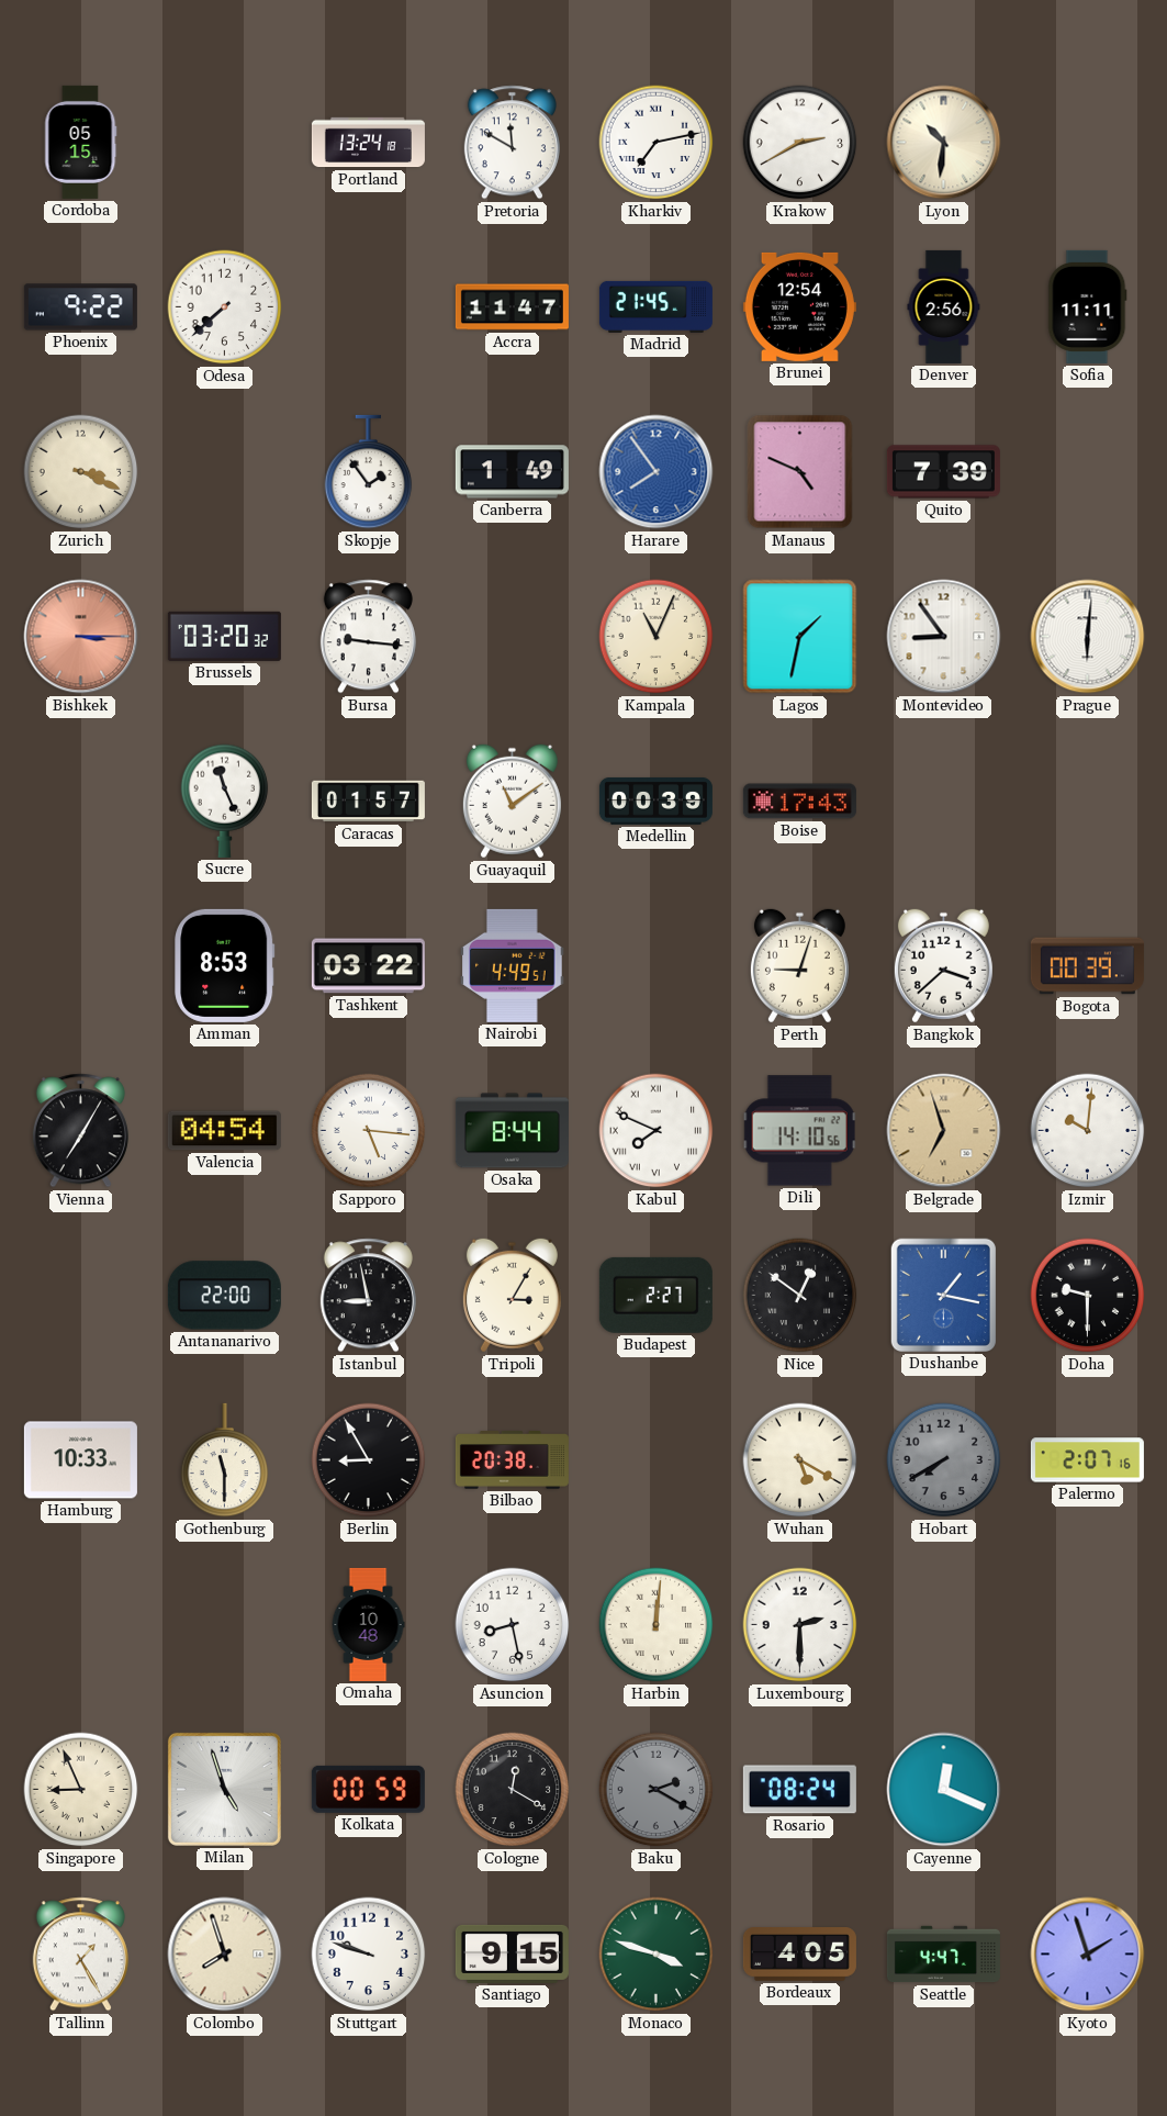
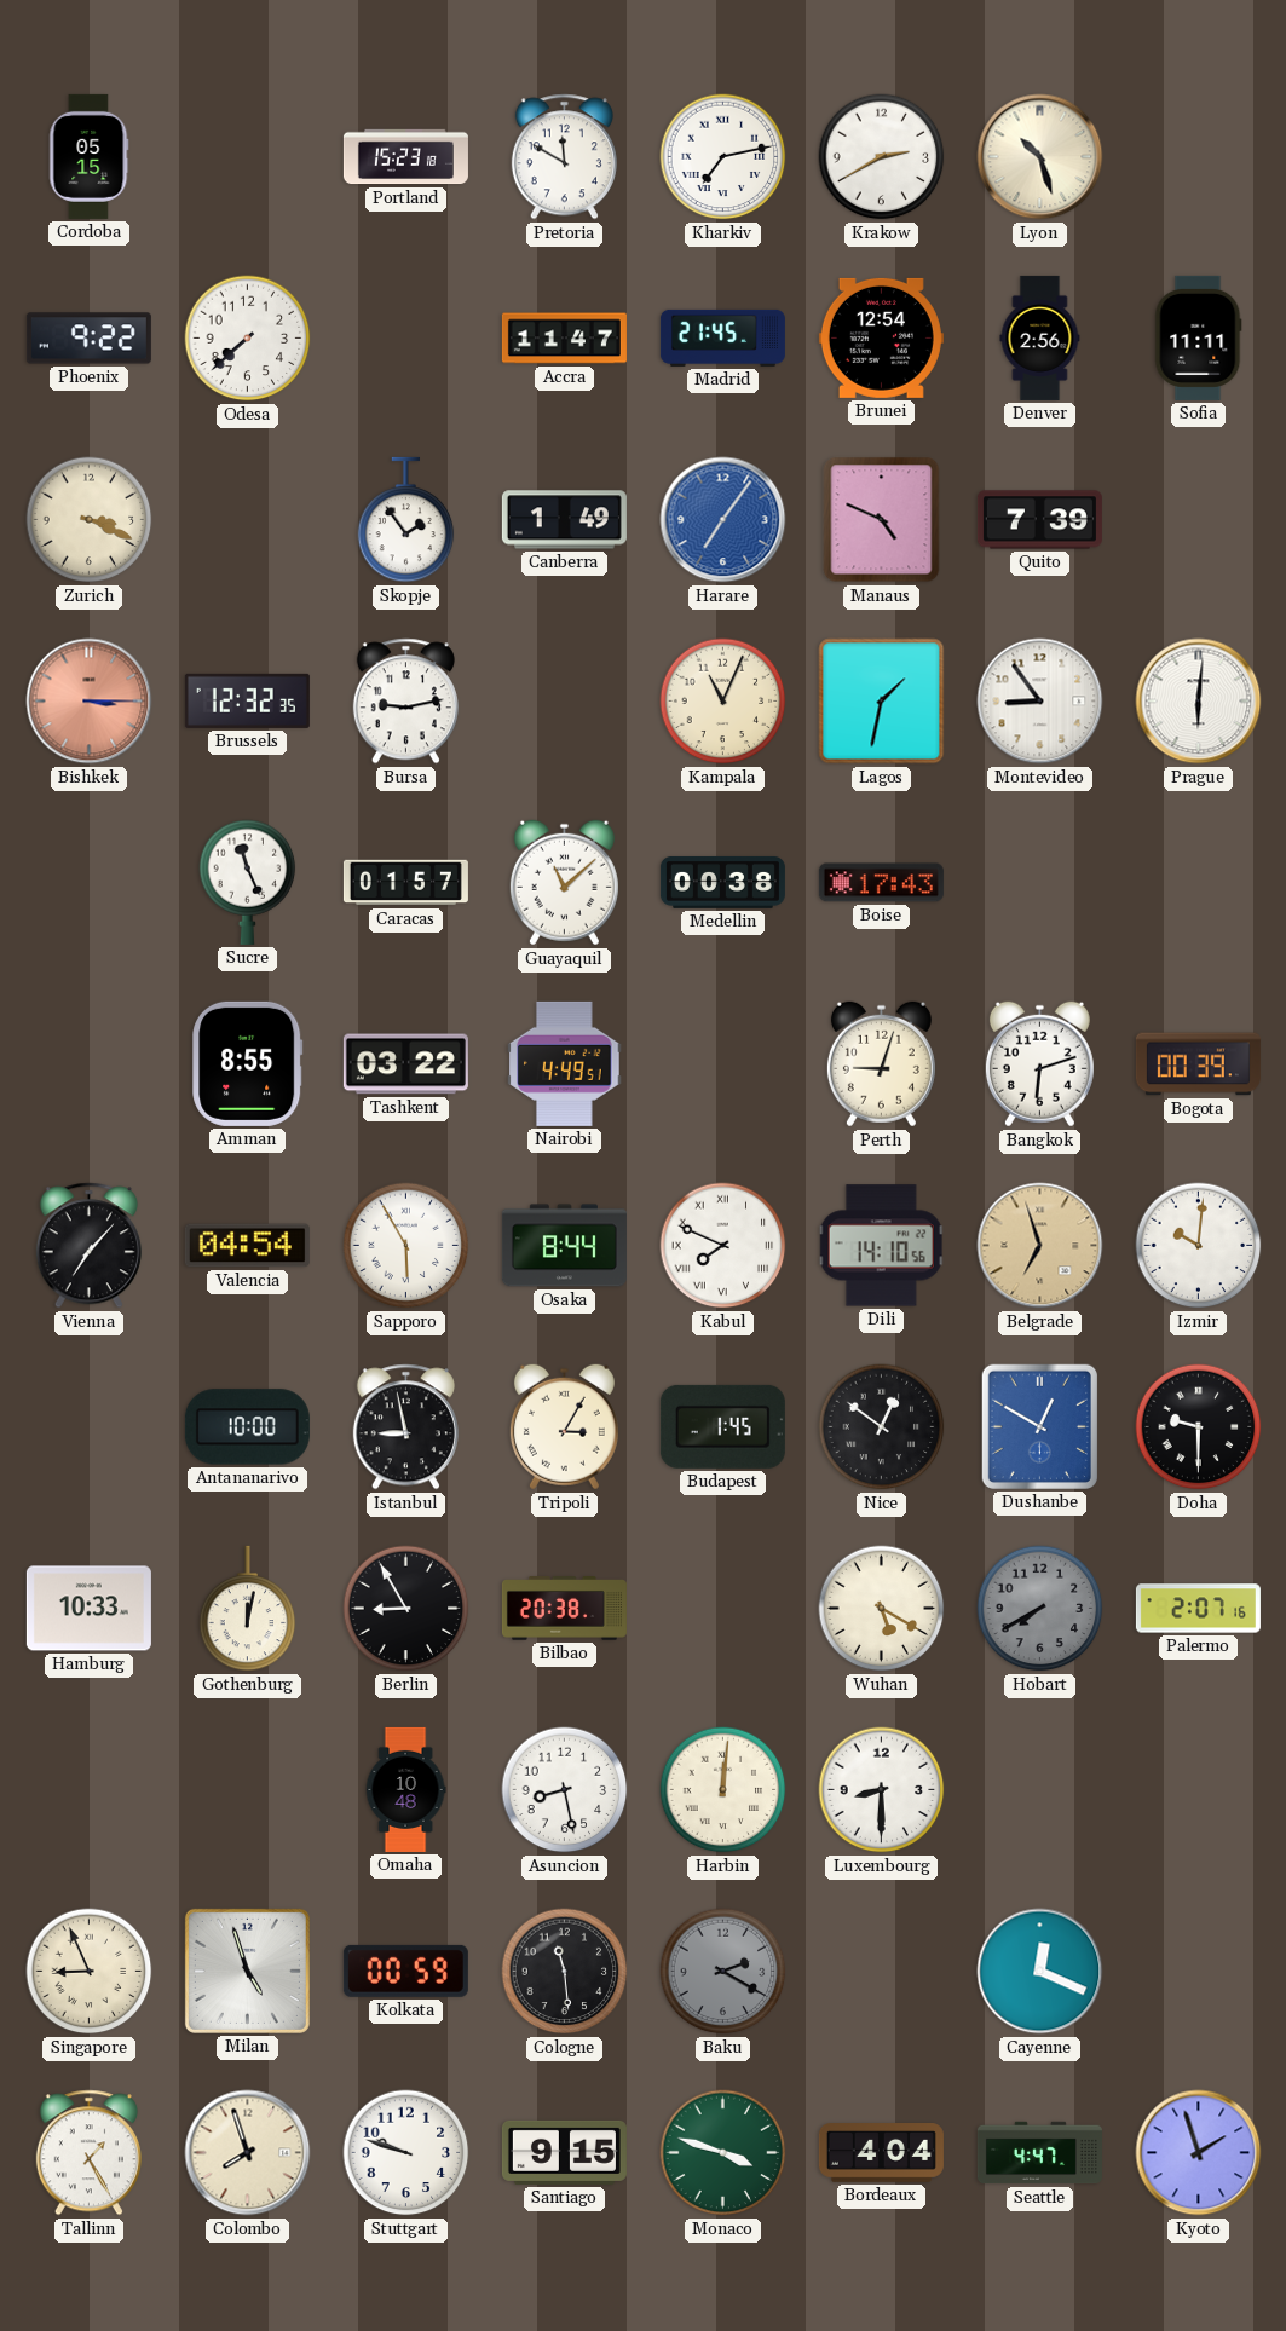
Portland: 13:24 -> 15:23 (405, 157)
Lyon: 10:31 -> 10:27 (1040, 157)
Harare: 7:54 -> 7:06 (723, 520)
Brussels: 03:20 -> 12:32 (247, 700)
Bursa: 9:16 -> 9:13 (405, 702)
Guayaquil: 11:09 -> 11:08 (564, 883)
Medellin: 00:39 -> 00:38 (722, 882)
Amman: 8:53 -> 8:55 (248, 1063)
Bangkok: 3:38 -> 6:12 (1039, 1064)
Vienna: 7:05 -> 7:07 (88, 1246)
Sapporo: 5:16 -> 5:55 (406, 1246)
Antananarivo: 22:00 -> 10:00 (247, 1427)
Budapest: 2:27 -> 1:45 (722, 1426)
Dushanbe: 1:17 -> 12:50 (1039, 1426)
Gothenburg: 11:30 -> 12:02 (248, 1609)
Luxembourg: 2:30 -> 8:30 (882, 1790)
Cologne: 12:20 -> 11:29 (565, 1972)
Rosario: 08:24 -> none (799, 1790)
Bordeaux: 4:05 -> 4:04 (881, 2153)
